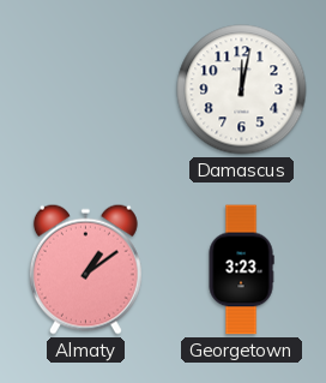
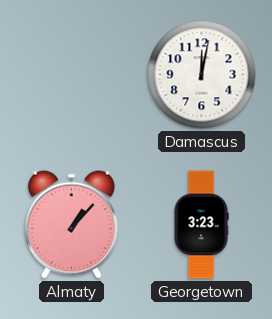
Almaty: 1:09 -> 1:07 (71, 224)
